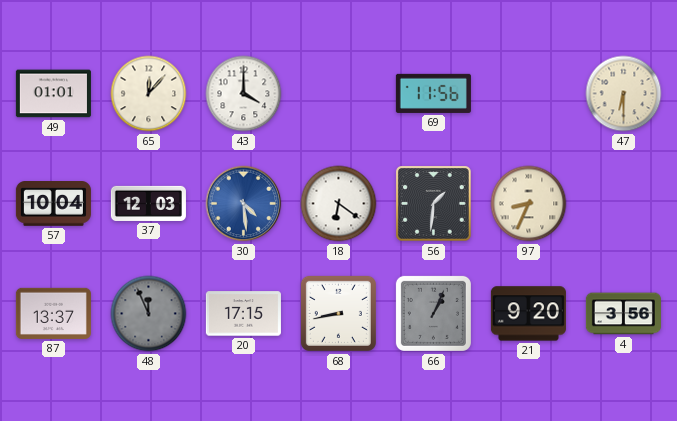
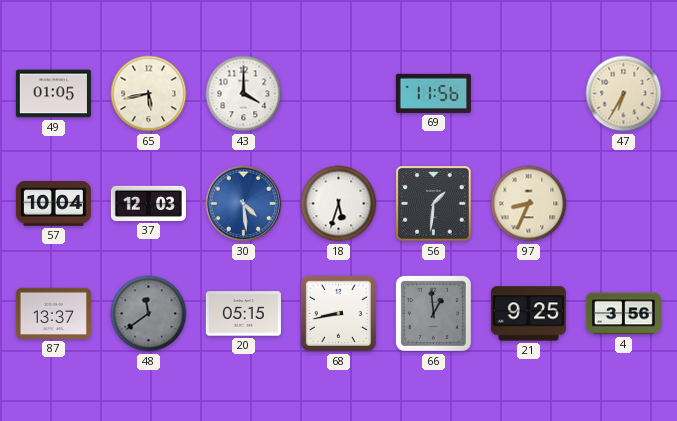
49: 01:01 -> 01:05 (53, 94)
65: 12:07 -> 5:43 (149, 94)
47: 6:30 -> 6:35 (624, 94)
18: 6:21 -> 5:33 (339, 204)
48: 11:56 -> 11:39 (149, 314)
20: 17:15 -> 05:15 (243, 314)
66: 1:04 -> 12:59 (433, 313)
21: 9:20 -> 9:25 (528, 314)
